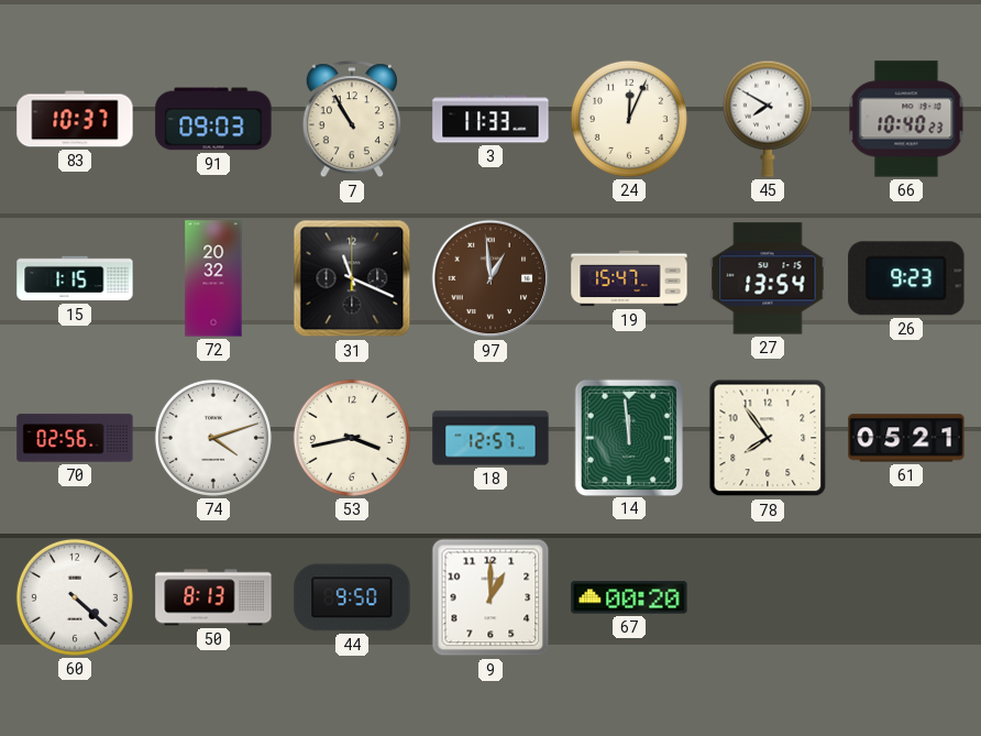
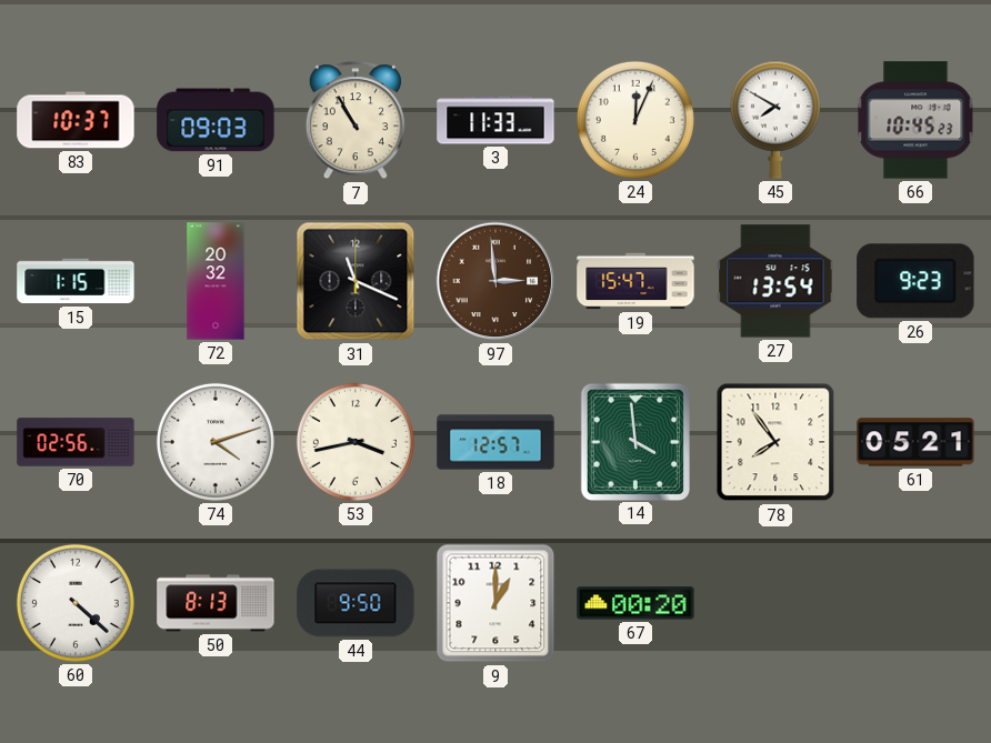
66: 10:40 -> 10:45 (915, 120)
97: 12:59 -> 2:59 (495, 281)
14: 11:59 -> 3:59 (634, 441)
